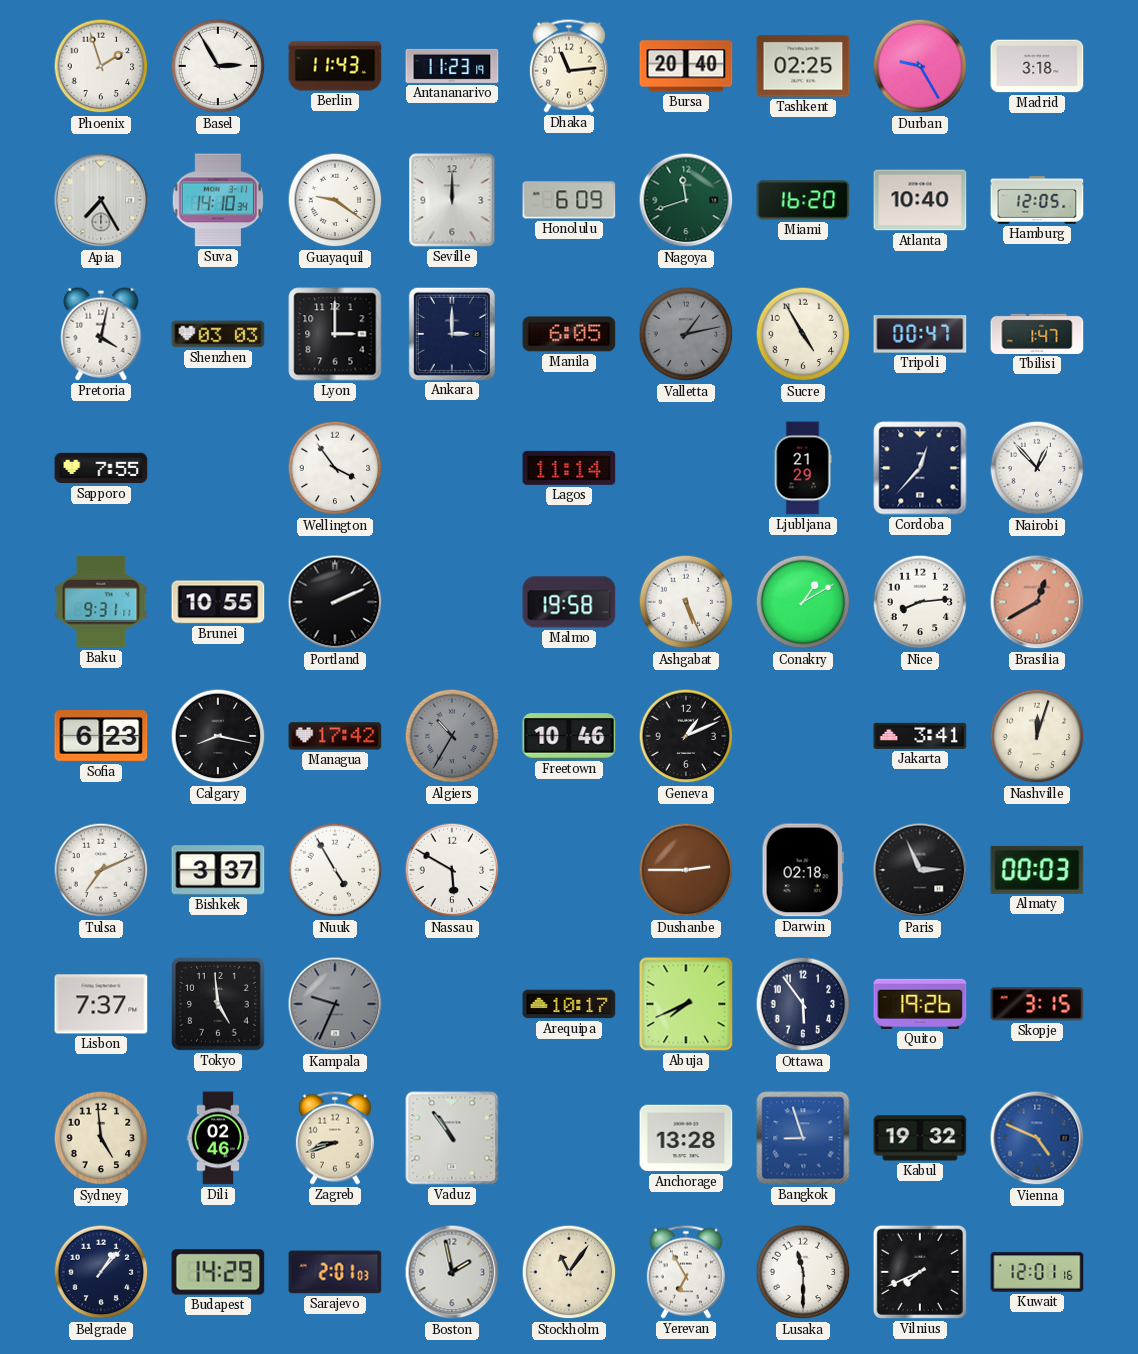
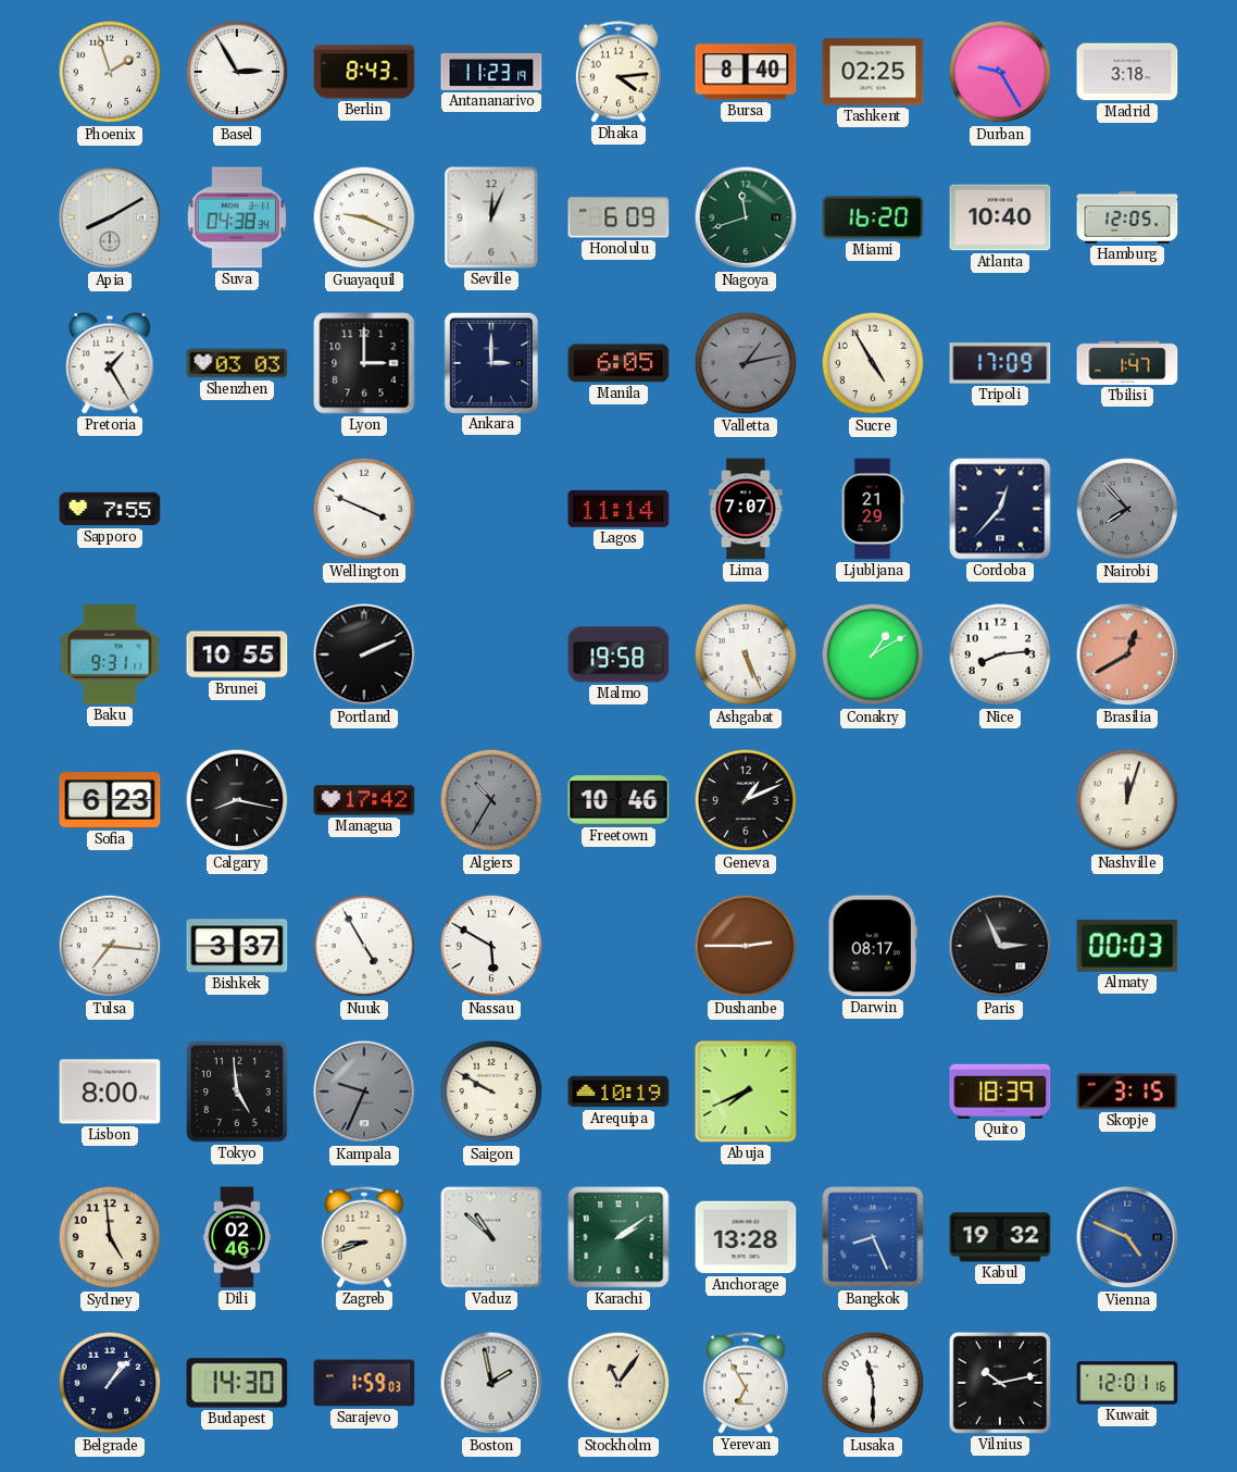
Berlin: 11:43 -> 8:43 (364, 72)
Dhaka: 11:14 -> 4:14 (618, 72)
Bursa: 20:40 -> 8:40 (746, 72)
Apia: 7:25 -> 8:10 (110, 217)
Suva: 14:10 -> 04:38 (237, 217)
Guayaquil: 9:21 -> 9:19 (364, 217)
Seville: 12:00 -> 12:04 (491, 217)
Pretoria: 4:02 -> 1:25 (110, 363)
Tripoli: 00:47 -> 17:09 (1000, 363)
Wellington: 3:54 -> 3:49 (364, 509)
Lima: none -> 7:07 (747, 509)
Nairobi: 12:53 -> 7:53 (1127, 509)
Nairobi dial: white -> grey (1127, 509)
Jakarta: 3:41 -> none (920, 736)
Tulsa: 7:11 -> 7:16 (110, 946)
Darwin: 02:18 -> 08:17 (873, 946)
Lisbon: 7:37 -> 8:00 (110, 1091)
Saigon: none -> 9:50 (491, 1091)
Arequipa: 10:17 -> 10:19 (618, 1091)
Ottawa: 5:54 -> none (803, 1004)
Quito: 19:26 -> 18:39 (1000, 1091)
Vaduz: 10:54 -> 10:52 (491, 1237)
Karachi: none -> 2:09 (618, 1237)
Bangkok: 8:57 -> 8:26 (873, 1237)
Budapest: 14:29 -> 14:30 (237, 1383)
Sarajevo: 2:01 -> 1:59 (364, 1383)
Vilnius: 7:41 -> 10:13 (1000, 1383)
